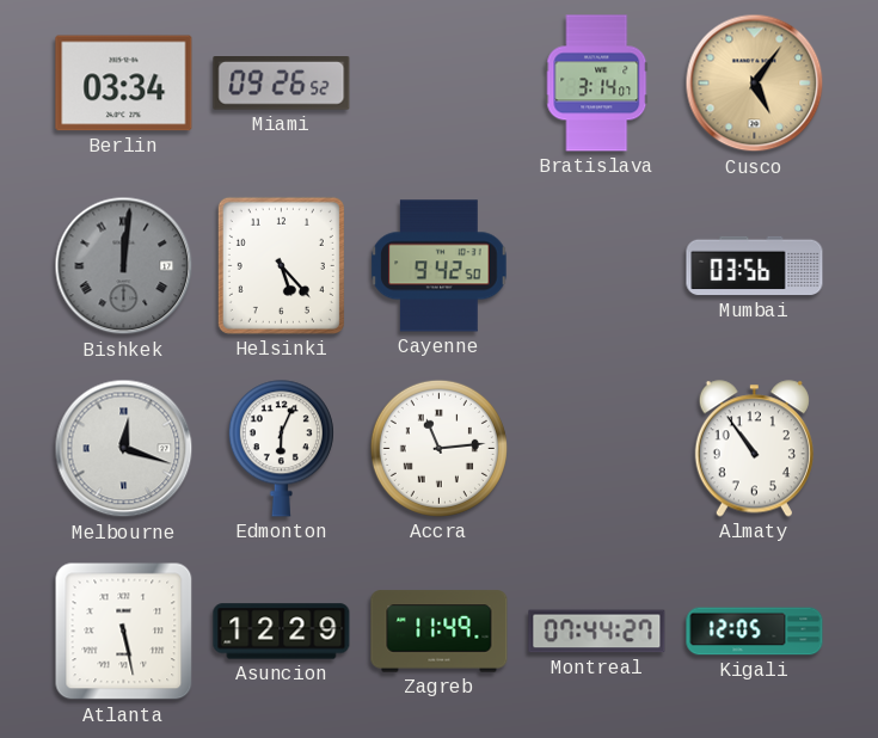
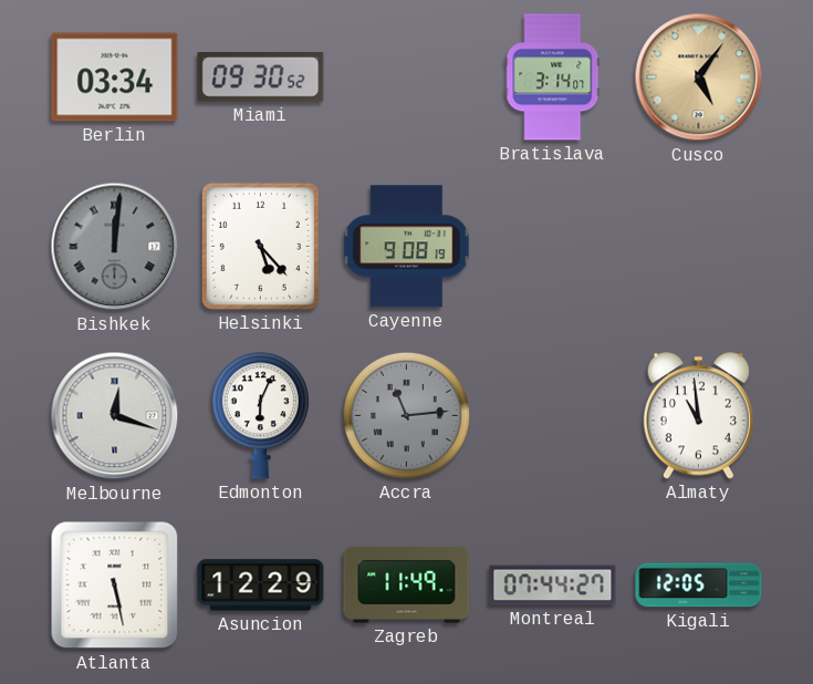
Miami: 09:26 -> 09:30 (261, 77)
Cayenne: 9:42 -> 9:08 (407, 247)
Mumbai: 03:56 -> none (755, 266)
Accra dial: white -> grey (406, 415)
Almaty: 10:54 -> 10:59 (698, 416)
